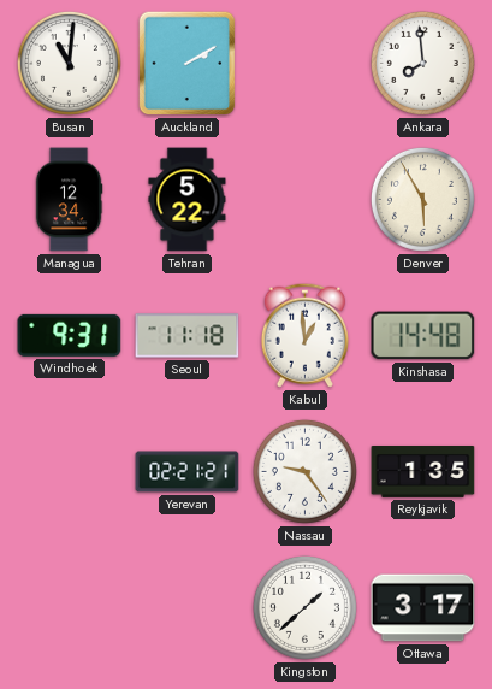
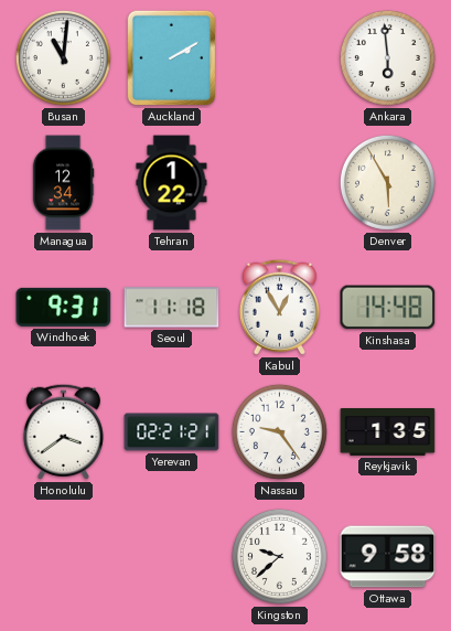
Ankara: 7:59 -> 5:59 (387, 57)
Tehran: 5:22 -> 1:22 (172, 183)
Kabul: 12:59 -> 12:55 (279, 307)
Honolulu: none -> 3:39 (63, 431)
Kingston: 1:38 -> 9:38 (279, 556)
Ottawa: 3:17 -> 9:58 (388, 557)
